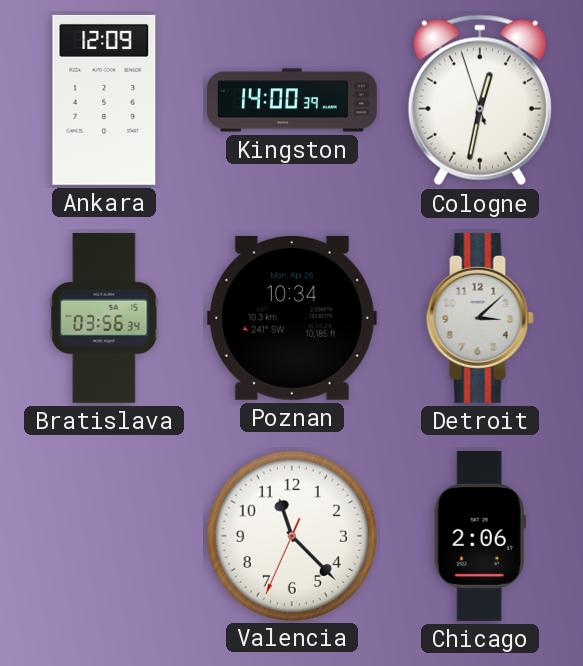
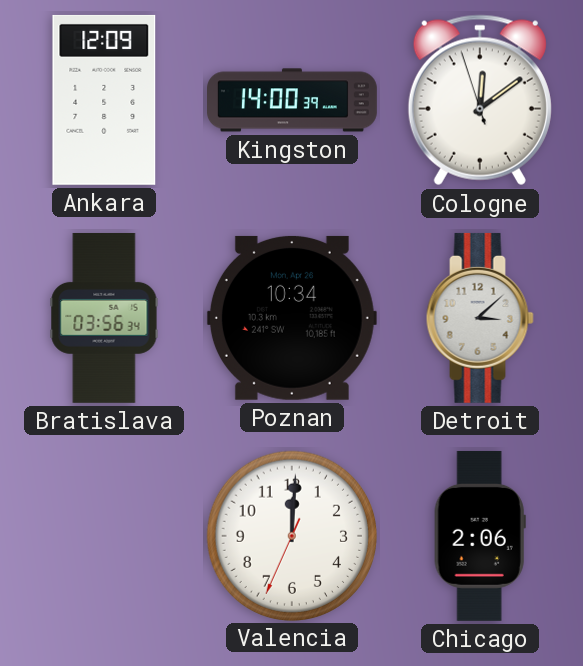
Cologne: 12:31 -> 12:08 (480, 100)
Valencia: 11:22 -> 12:00 (291, 535)
